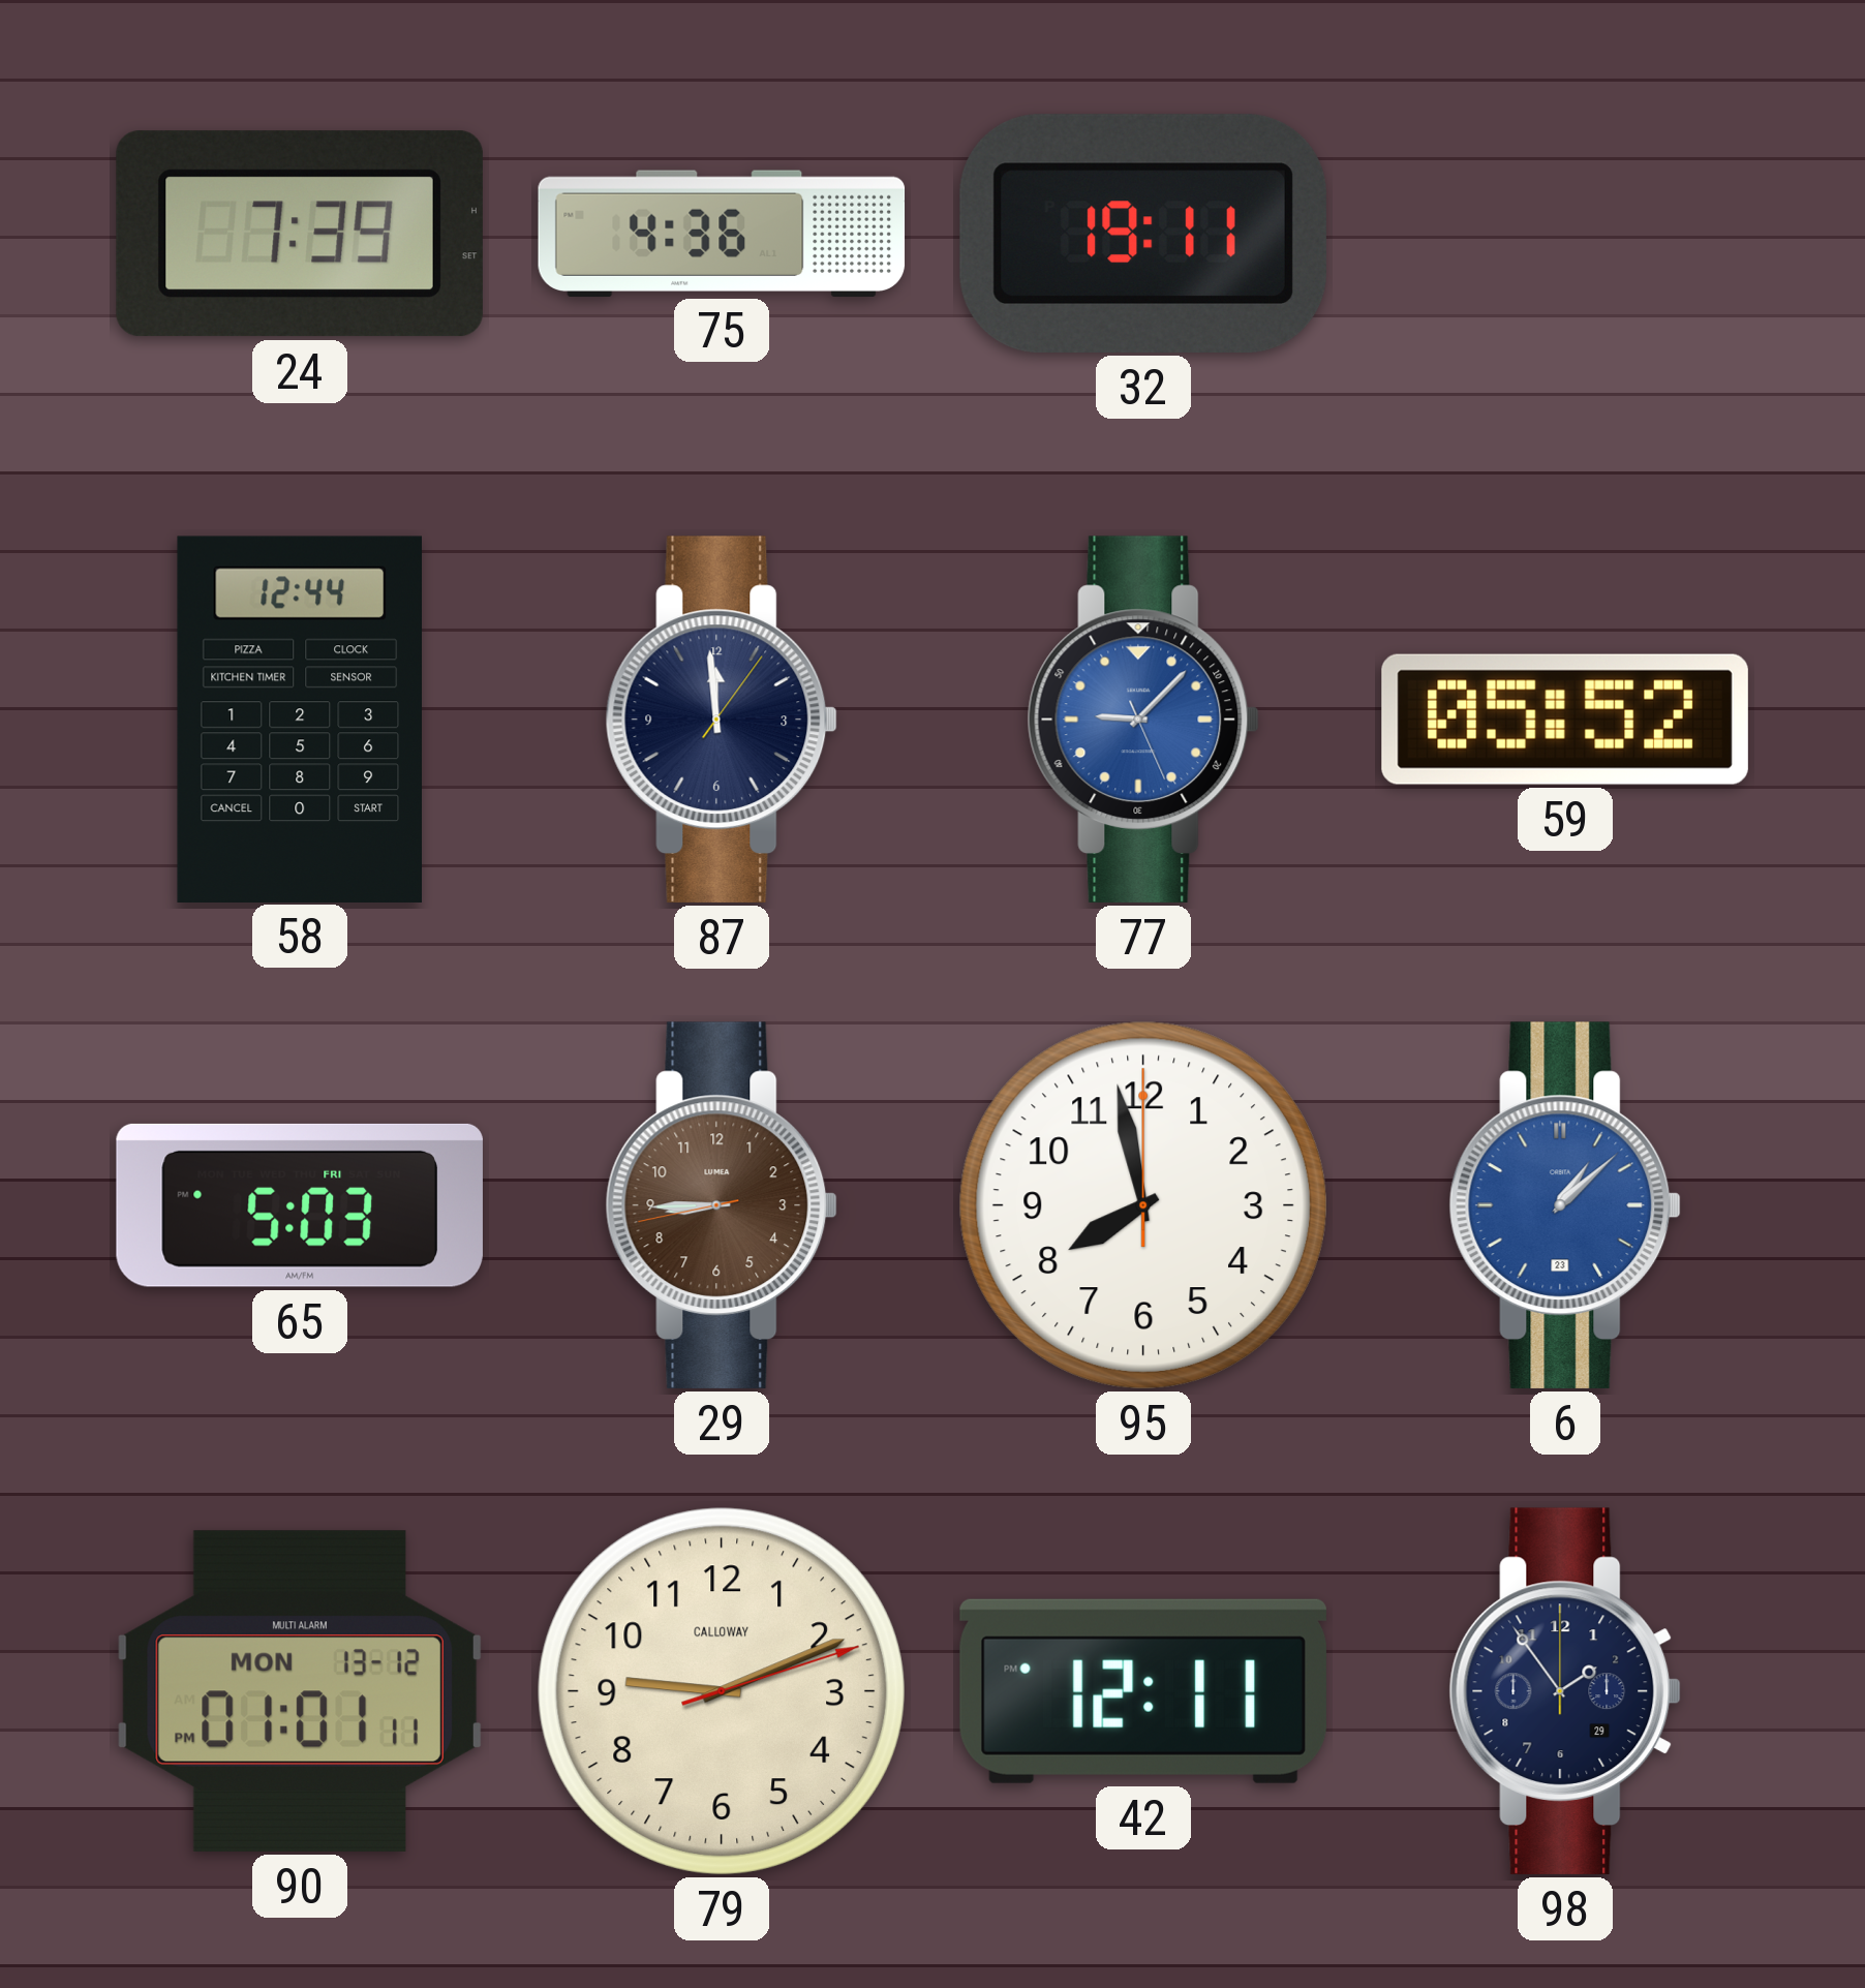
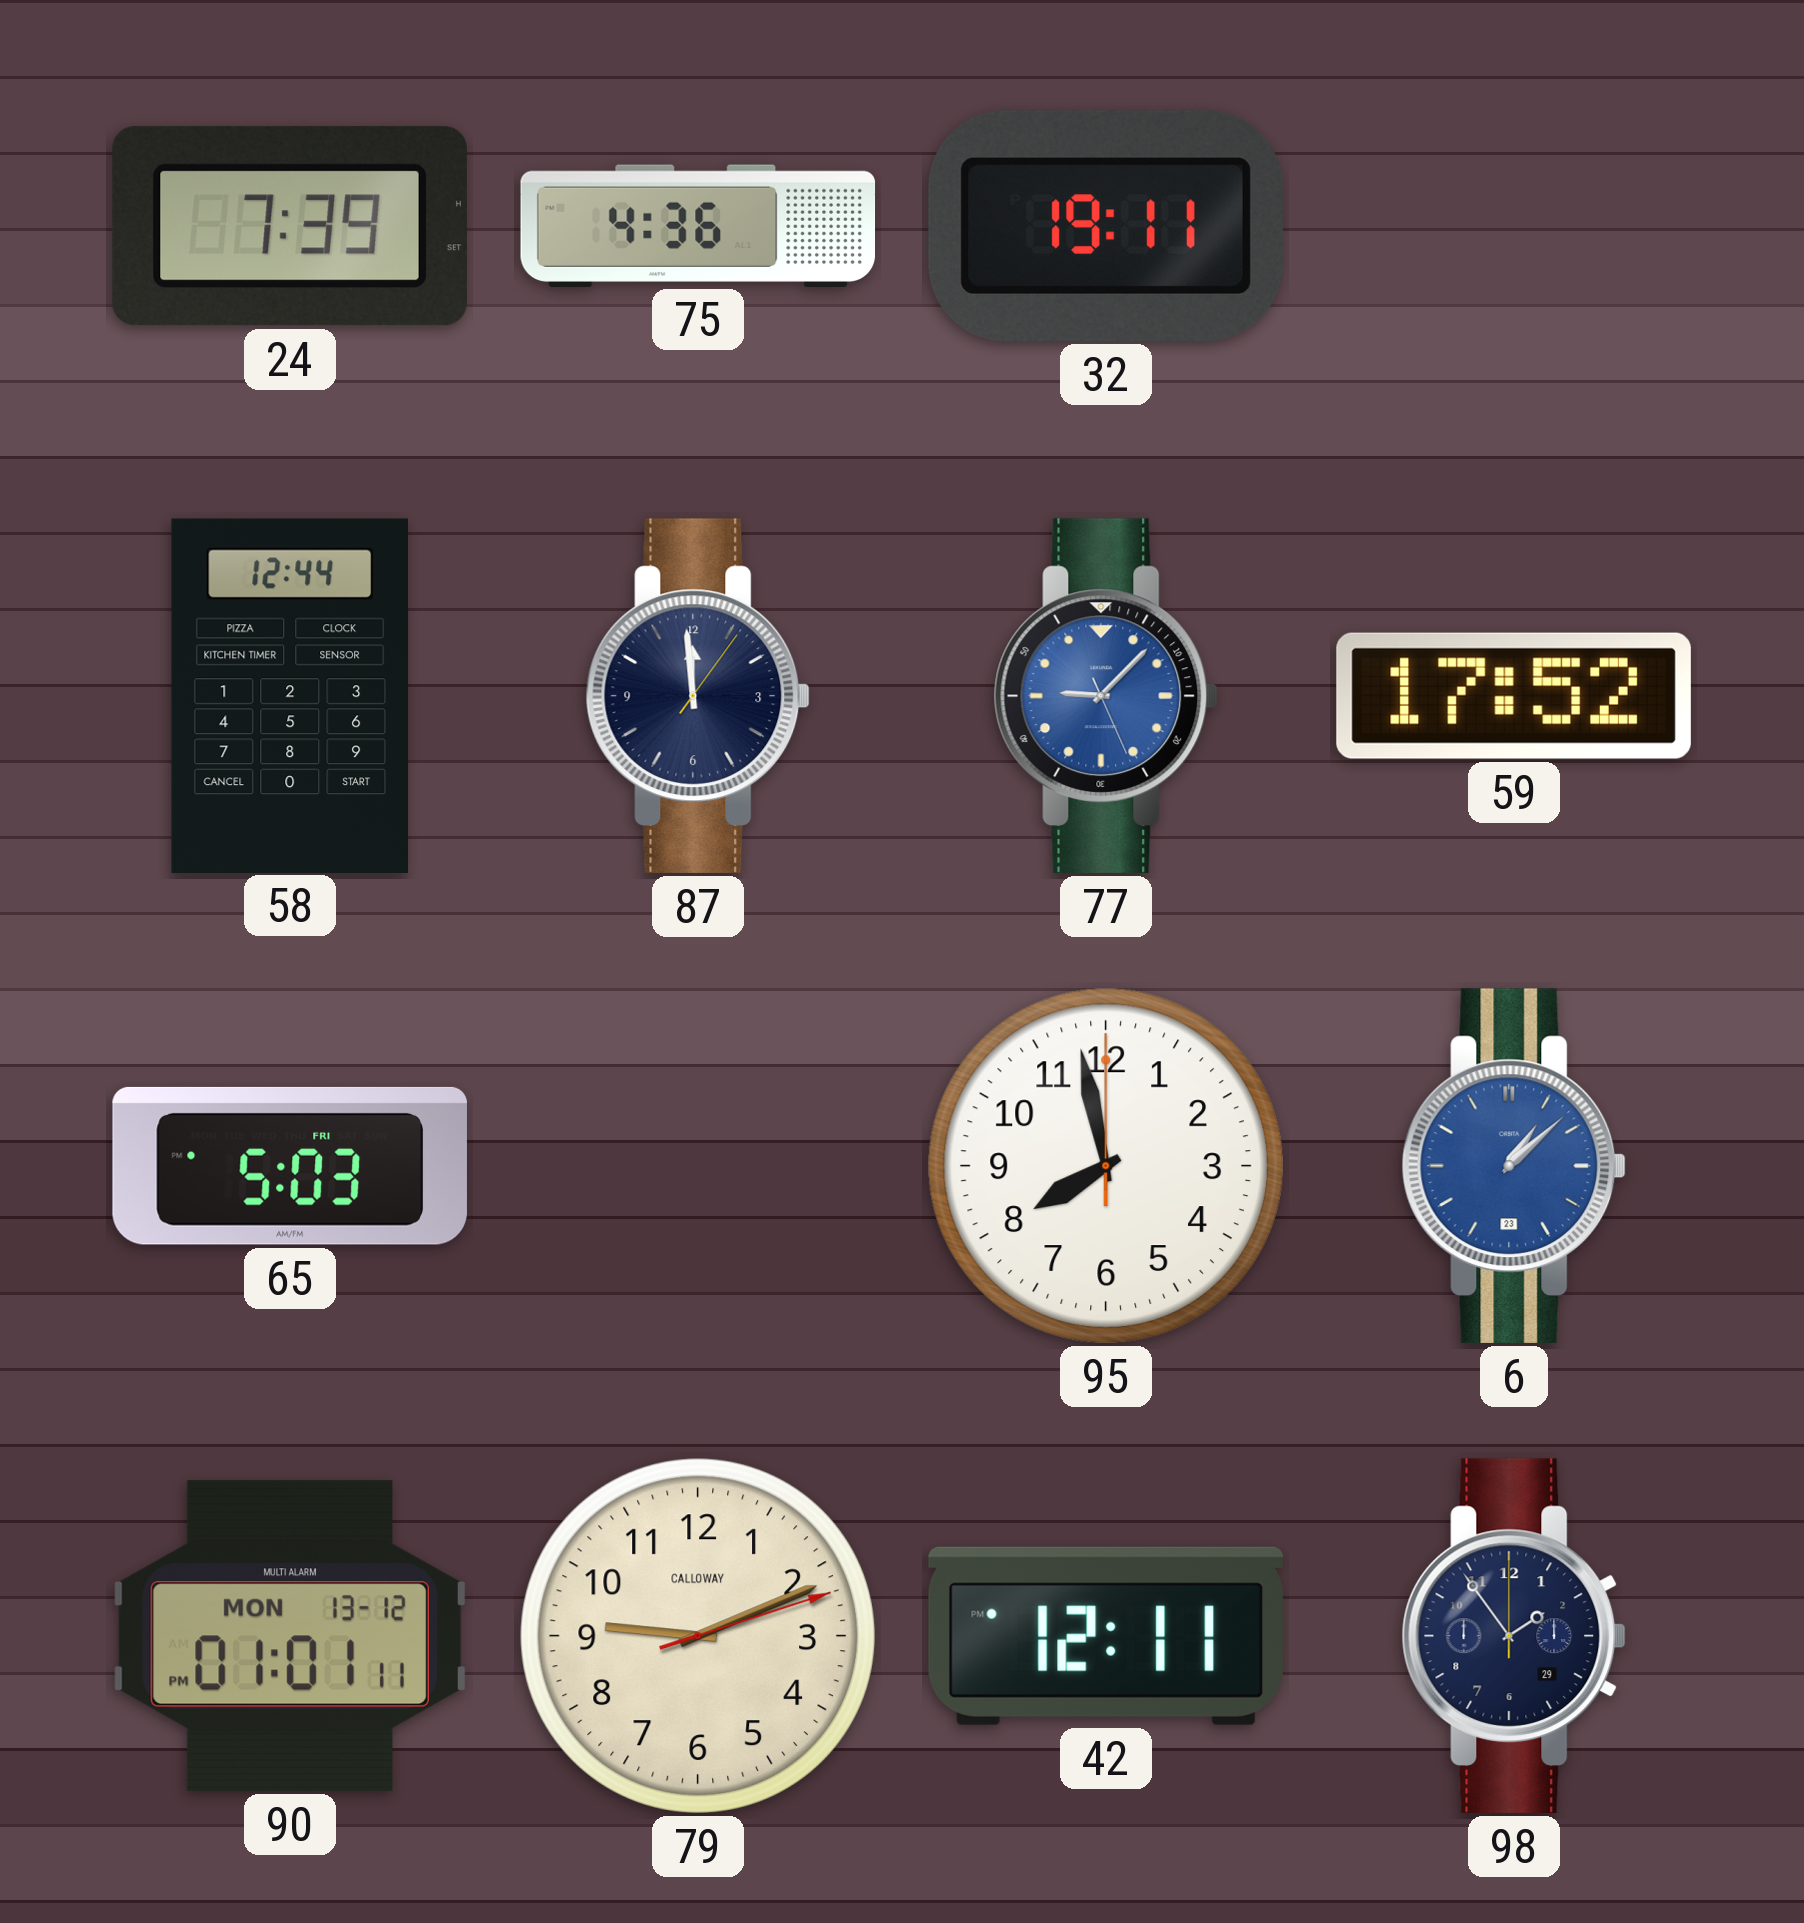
59: 05:52 -> 17:52 (1514, 696)
29: 8:44 -> none (722, 1205)
